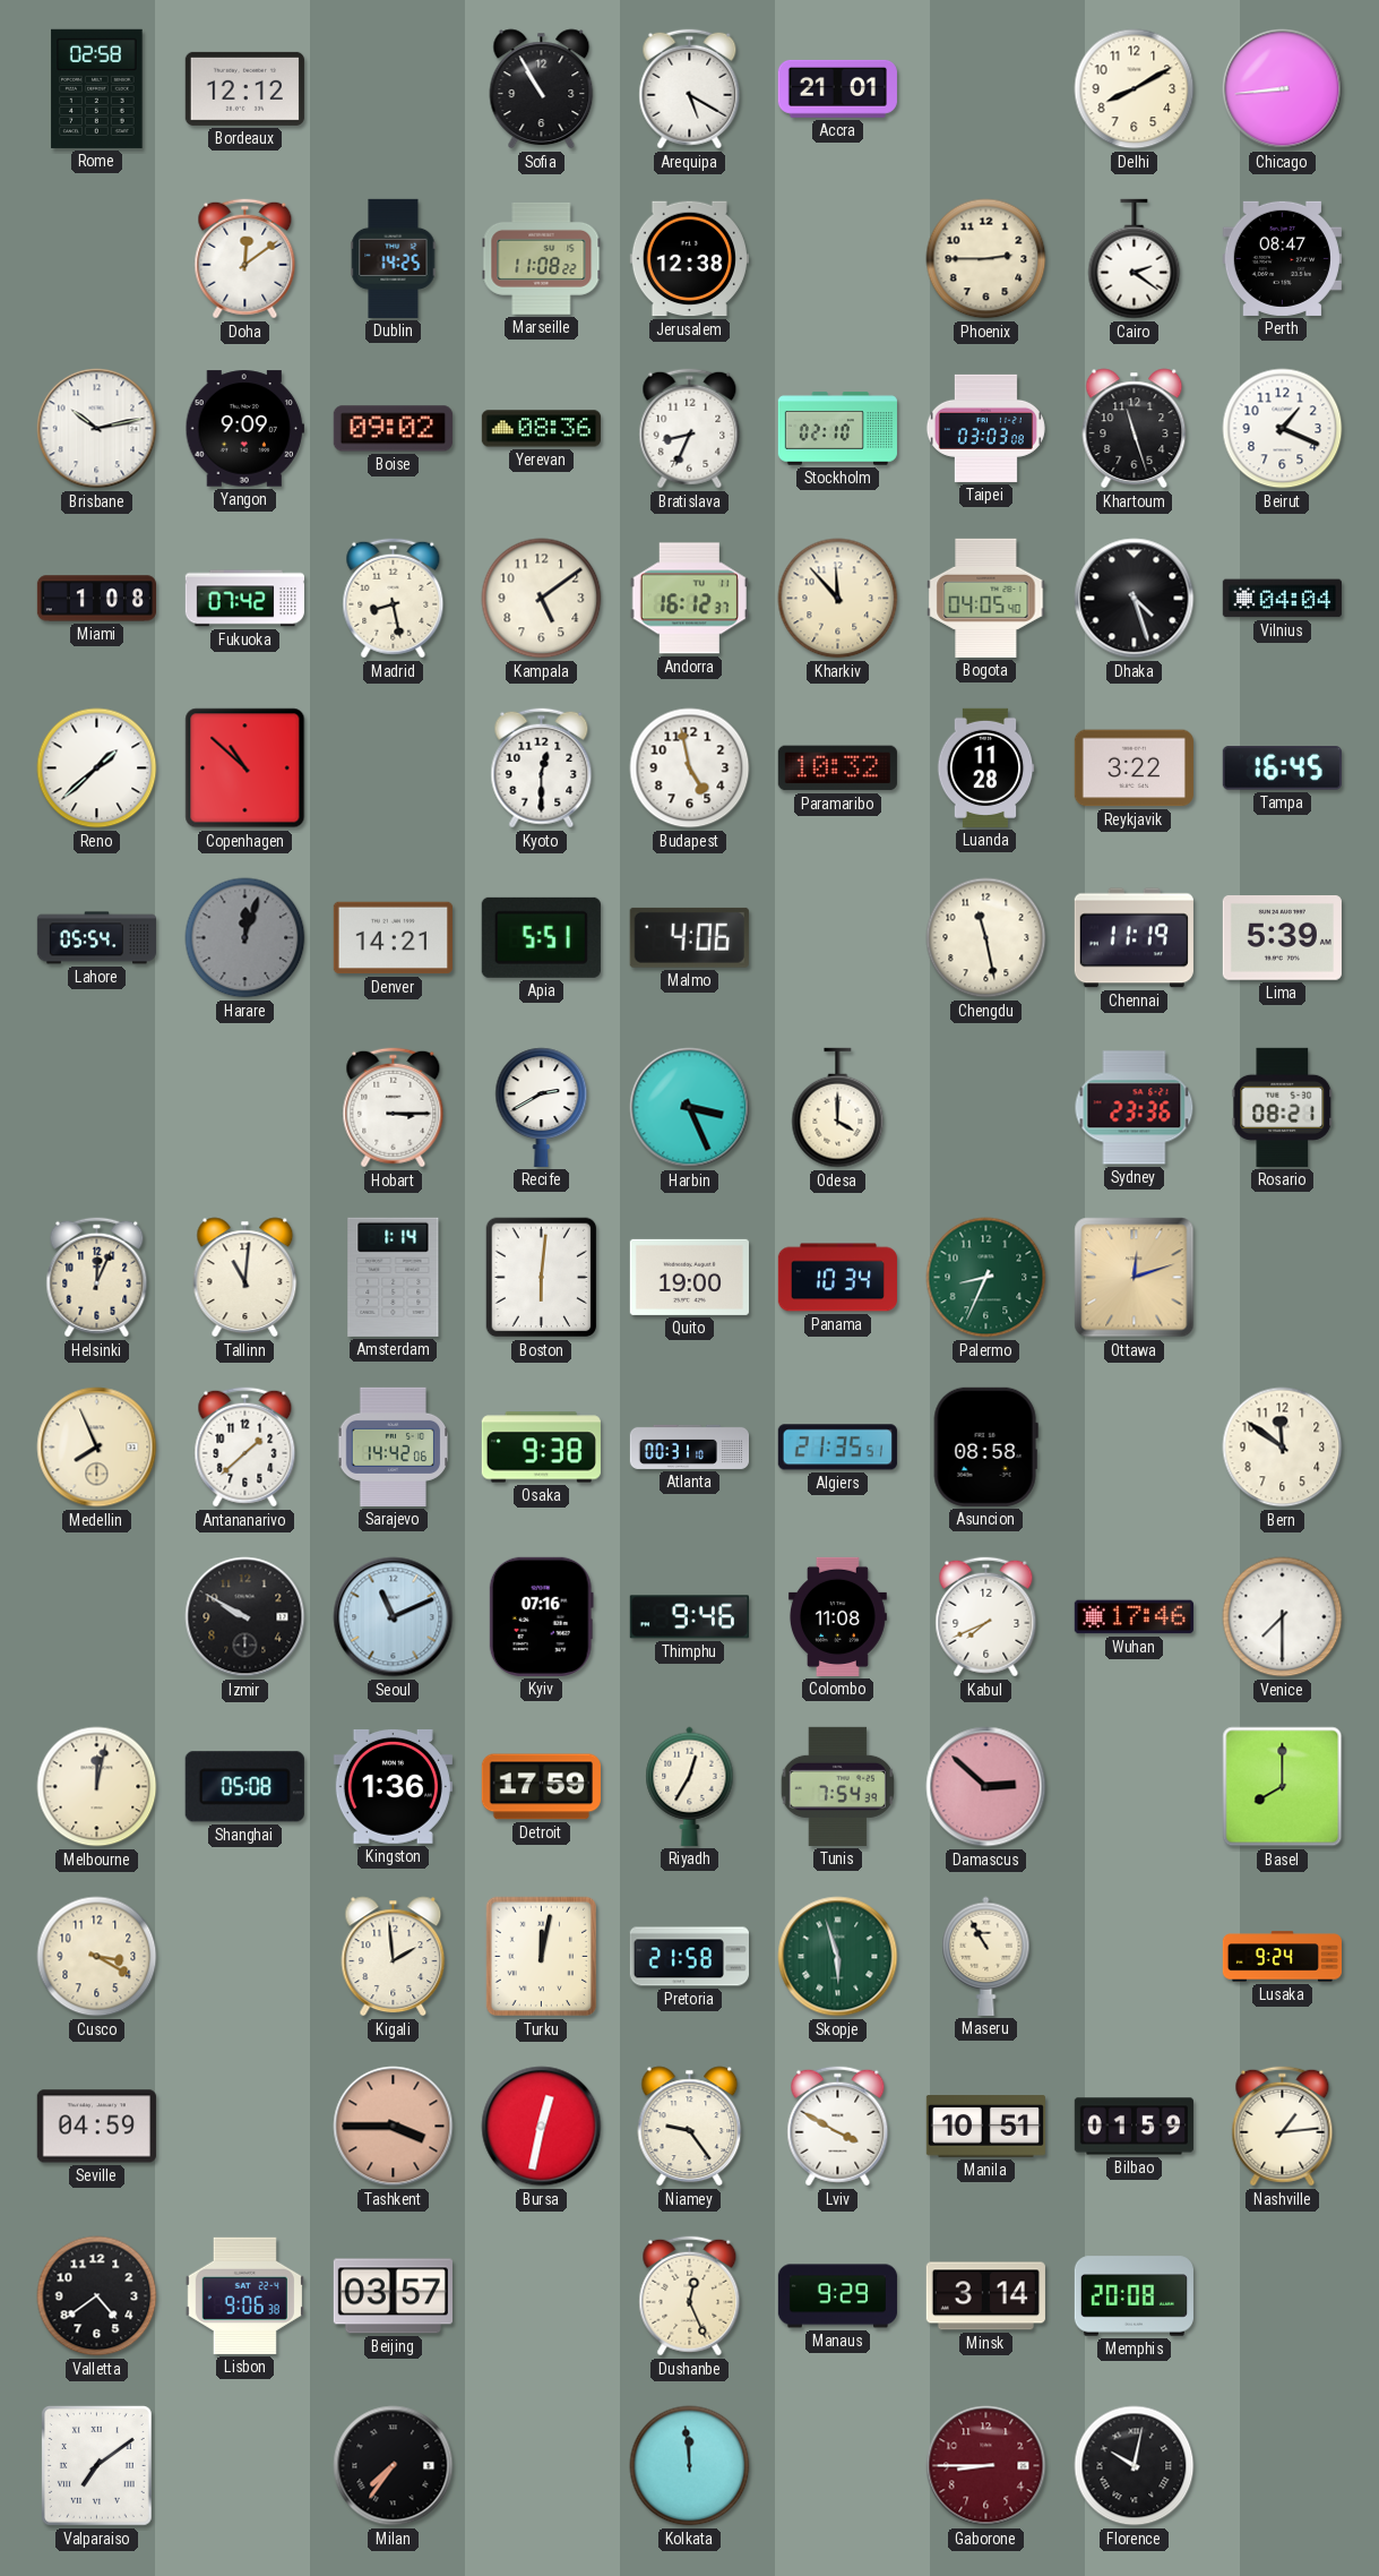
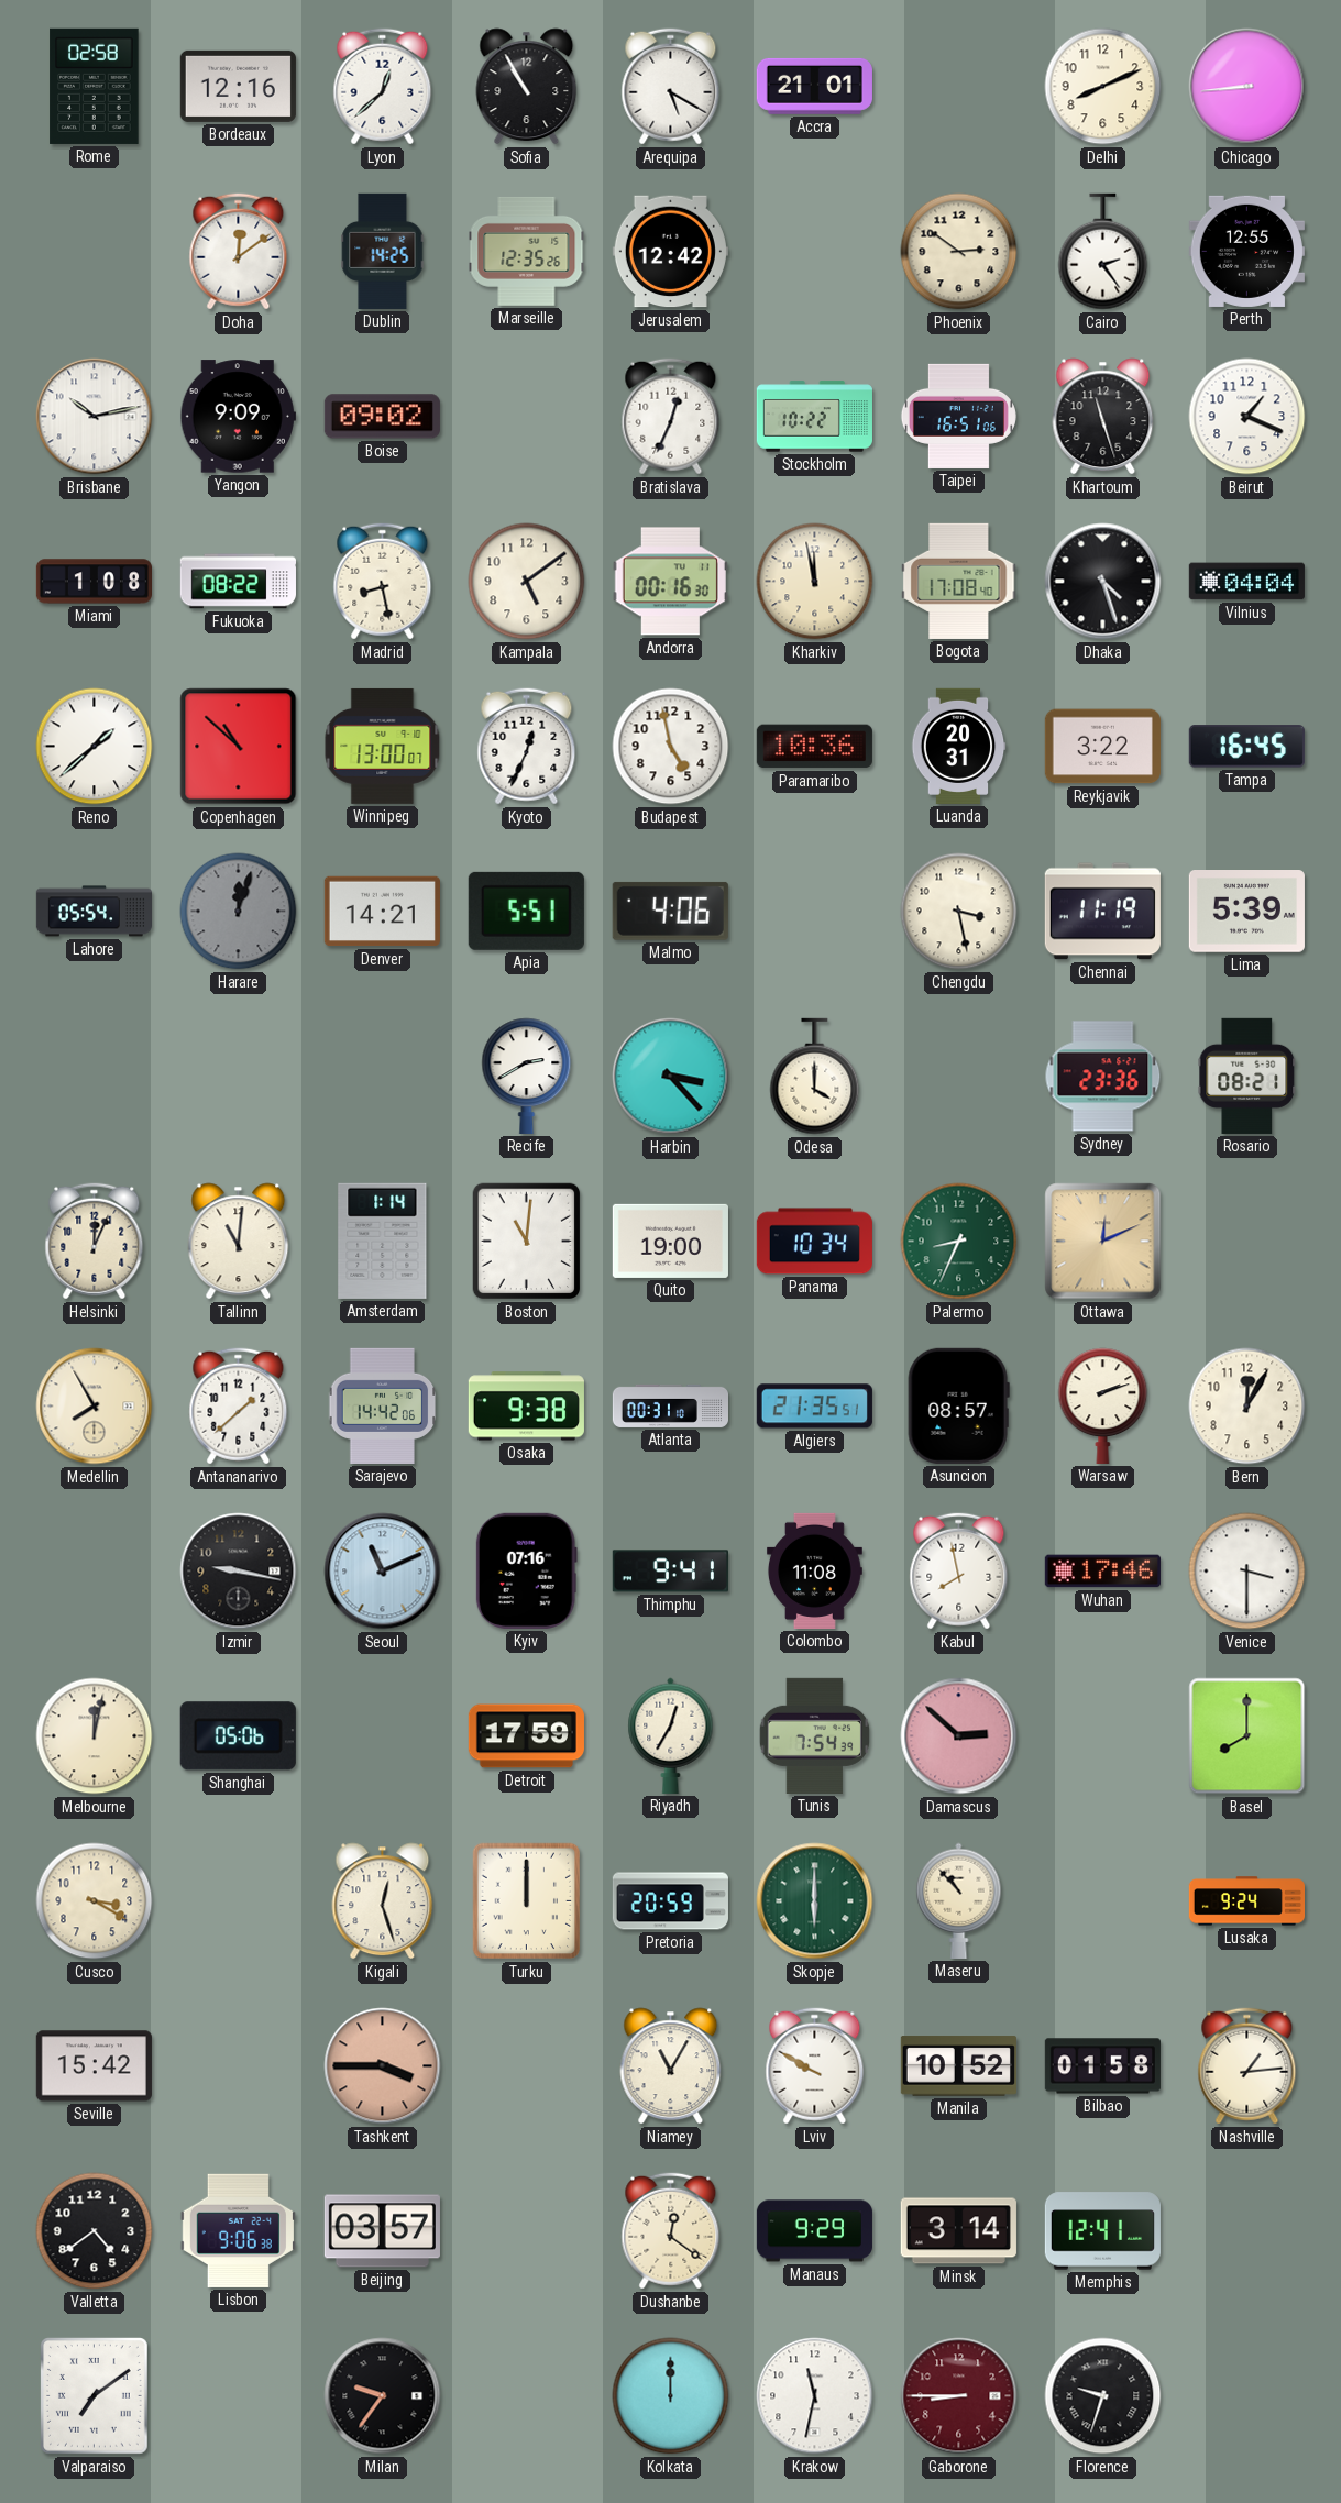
Bordeaux: 12:12 -> 12:16 (238, 86)
Lyon: none -> 12:38 (383, 87)
Delhi: 8:10 -> 8:11 (1103, 87)
Marseille: 11:08 -> 12:35 (527, 251)
Jerusalem: 12:38 -> 12:42 (670, 252)
Phoenix: 2:45 -> 2:51 (959, 252)
Cairo: 2:21 -> 2:24 (1103, 252)
Perth: 08:47 -> 12:55 (1246, 251)
Yerevan: 08:36 -> none (541, 429)
Bratislava: 8:34 -> 12:34 (671, 417)
Stockholm: 02:10 -> 10:22 (814, 417)
Taipei: 03:03 -> 16:51 (958, 416)
Fukuoka: 07:42 -> 08:22 (238, 582)
Andorra: 16:12 -> 00:16 (670, 582)
Kharkiv: 11:53 -> 11:58 (815, 582)
Bogota: 04:05 -> 17:08 (959, 581)
Winnipeg: none -> 13:00 (383, 746)
Kyoto: 12:30 -> 12:34 (527, 747)
Paramaribo: 10:32 -> 10:36 (814, 747)
Luanda: 11:28 -> 20:31 (958, 746)
Chengdu: 11:28 -> 3:28 (959, 912)
Hobart: 3:15 -> none (394, 1108)
Harbin: 3:26 -> 3:23 (671, 1077)
Boston: 6:01 -> 11:01 (527, 1242)
Ottawa: 12:12 -> 12:11 (1103, 1242)
Medellin: 7:56 -> 7:55 (95, 1407)
Asuncion: 08:58 -> 08:57 (958, 1405)
Warsaw: none -> 2:12 (1103, 1405)
Bern: 11:51 -> 12:05 (1247, 1407)
Izmir: 9:50 -> 9:17 (239, 1572)
Thimphu: 9:46 -> 9:41 (670, 1572)
Kabul: 7:41 -> 7:58 (959, 1572)
Venice: 7:30 -> 3:30 (1247, 1572)
Shanghai: 05:08 -> 05:06 (238, 1736)
Kingston: 1:36 -> none (393, 1786)
Kigali: 1:59 -> 12:27 (383, 1901)
Turku: 12:02 -> 12:00 (527, 1901)
Pretoria: 21:58 -> 20:59 (670, 1901)
Skopje: 5:57 -> 6:00 (815, 1901)
Maseru: 10:55 -> 10:53 (959, 1900)
Seville: 04:59 -> 15:42 (94, 2066)
Bursa: 12:32 -> none (542, 2127)
Niamey: 9:24 -> 11:05 (671, 2066)
Lviv: 3:50 -> 9:50 (815, 2066)
Manila: 10:51 -> 10:52 (958, 2066)
Bilbao: 01:59 -> 01:58 (1102, 2066)
Dushanbe: 12:26 -> 12:21 (671, 2231)
Memphis: 20:08 -> 12:41 (1102, 2231)
Milan: 7:36 -> 9:36 (383, 2396)
Kolkata: 11:59 -> 12:00 (671, 2396)
Krakow: none -> 11:32 (815, 2396)
Florence: 10:02 -> 9:33 (1103, 2396)
